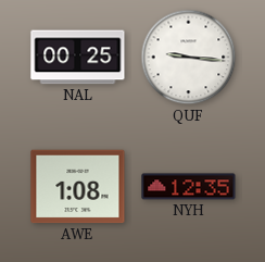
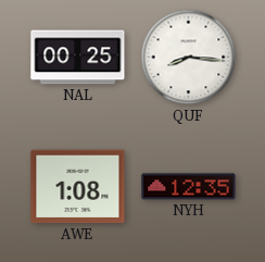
QUF: 9:16 -> 8:16 (189, 58)
